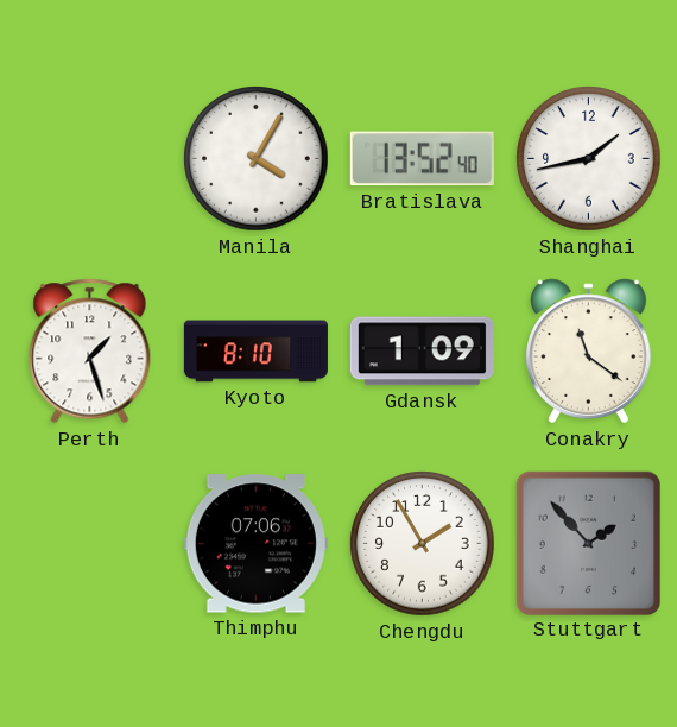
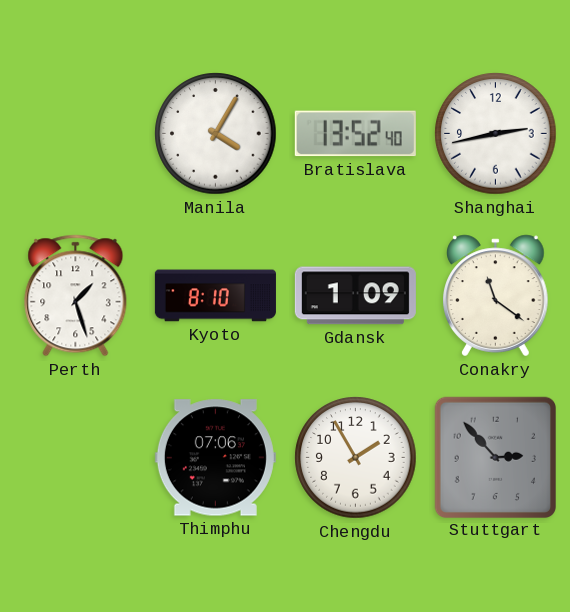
Shanghai: 1:43 -> 2:43 (496, 134)
Stuttgart: 1:53 -> 2:53 (495, 457)
